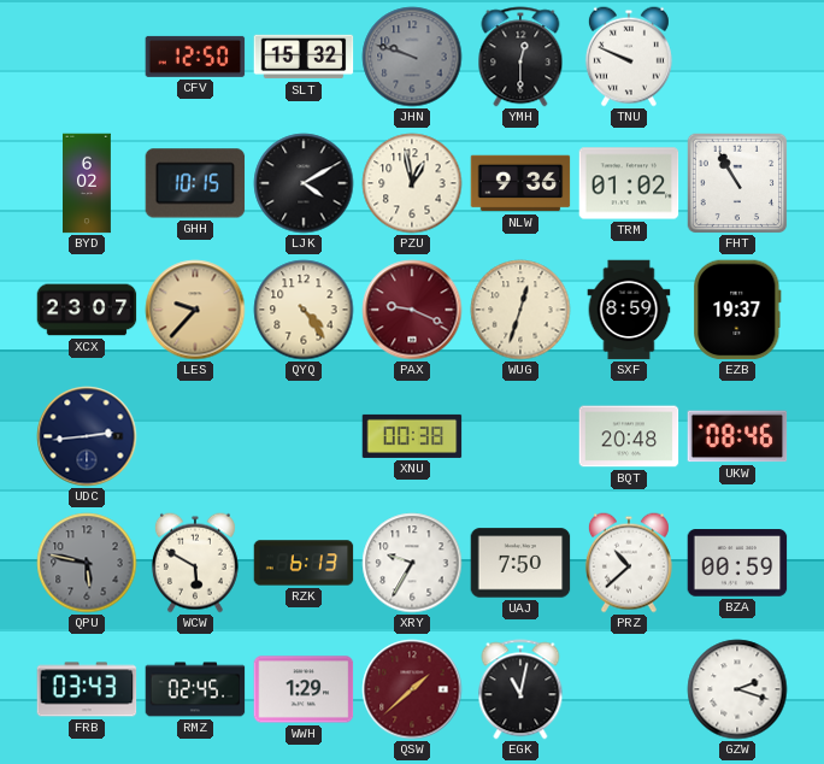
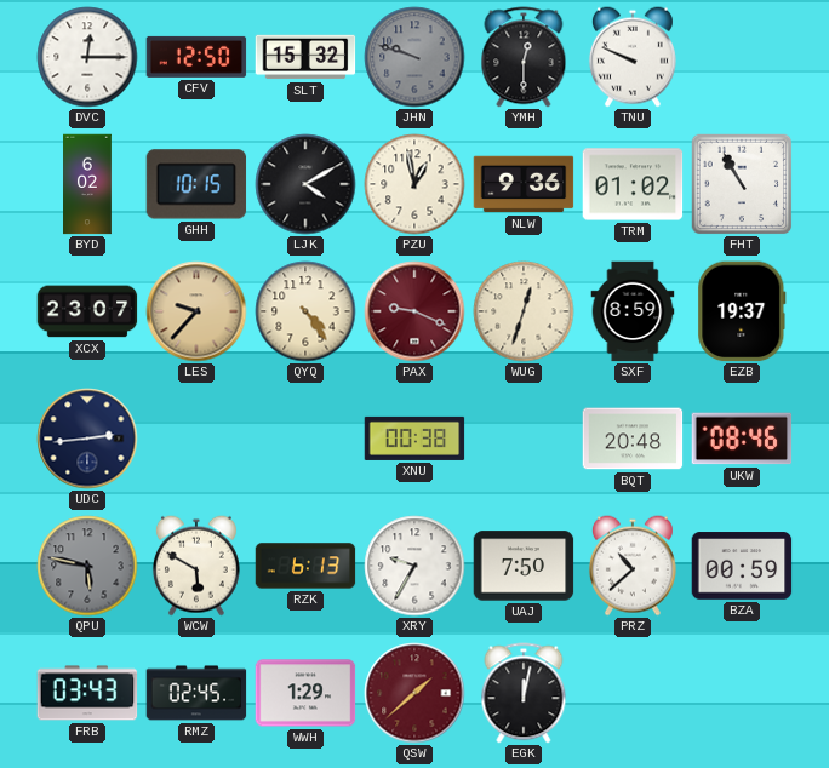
DVC: none -> 12:15 (87, 57)
EGK: 11:02 -> 12:02 (524, 693)
GZW: 2:18 -> none (737, 689)
